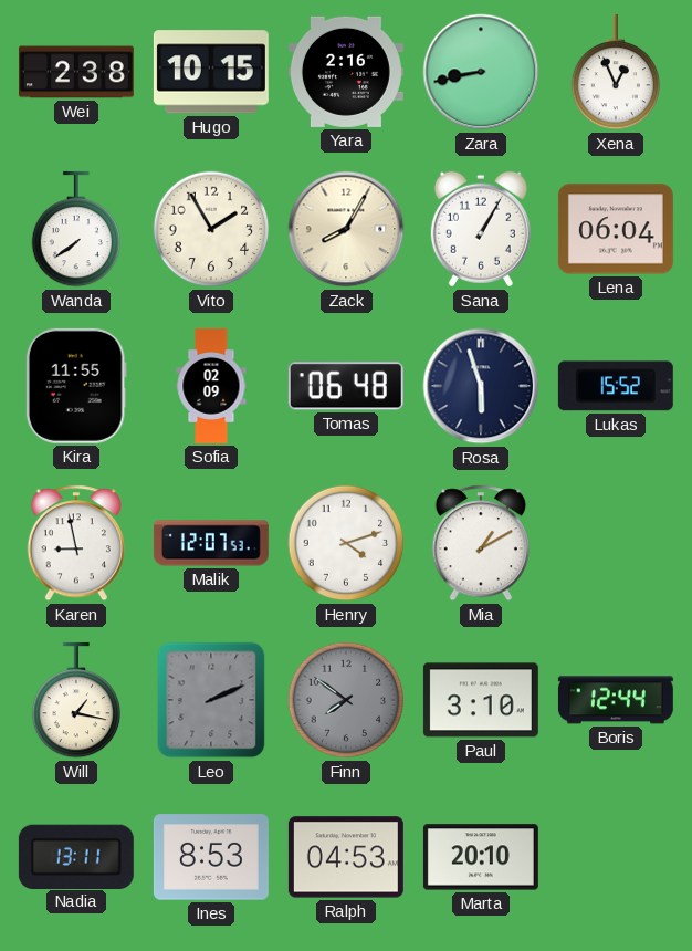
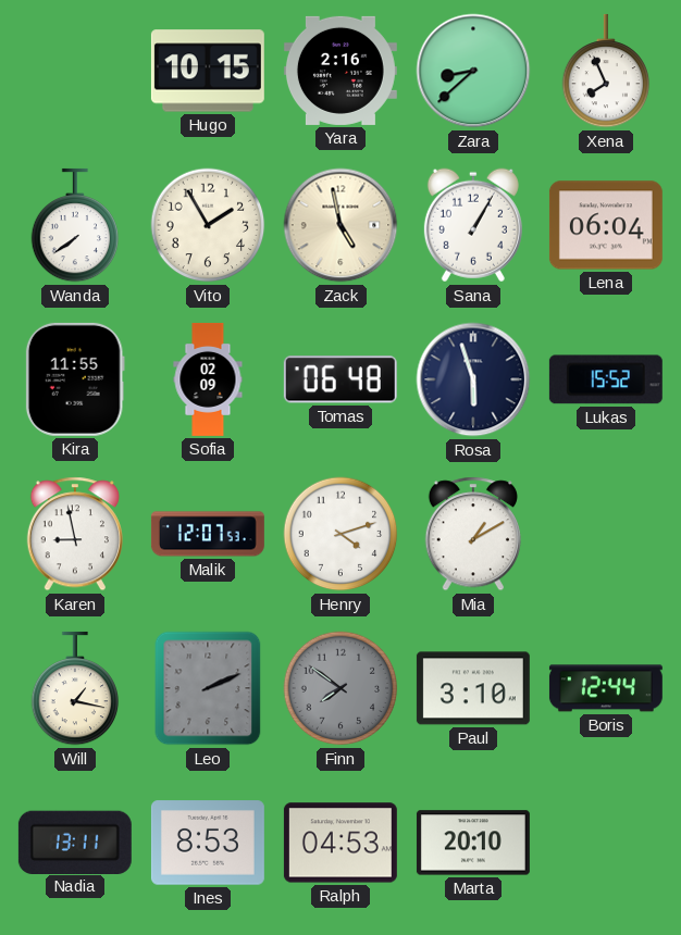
Wei: 2:38 -> none (76, 72)
Zara: 8:43 -> 8:38 (473, 71)
Xena: 12:56 -> 7:56 (606, 71)
Zack: 8:05 -> 4:58 (340, 225)
